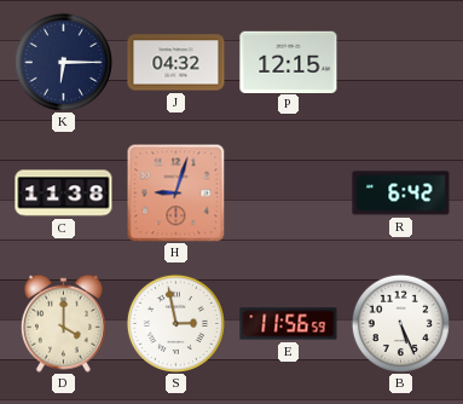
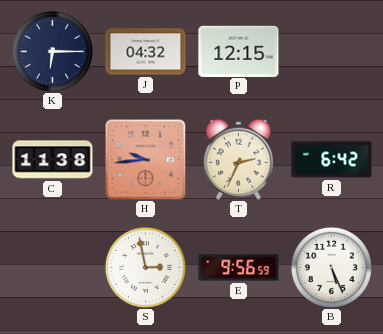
H: 9:03 -> 9:44 (145, 159)
T: none -> 2:34 (238, 159)
D: 4:00 -> none (63, 323)
E: 11:56 -> 9:56 (239, 268)
